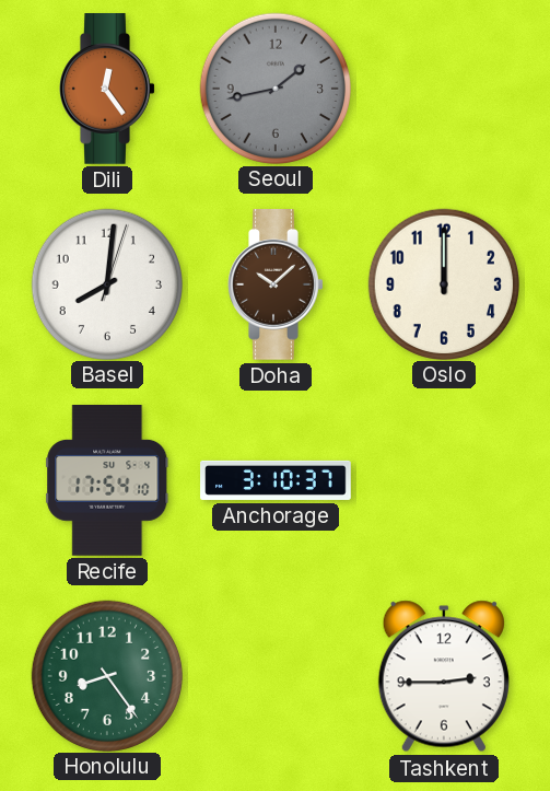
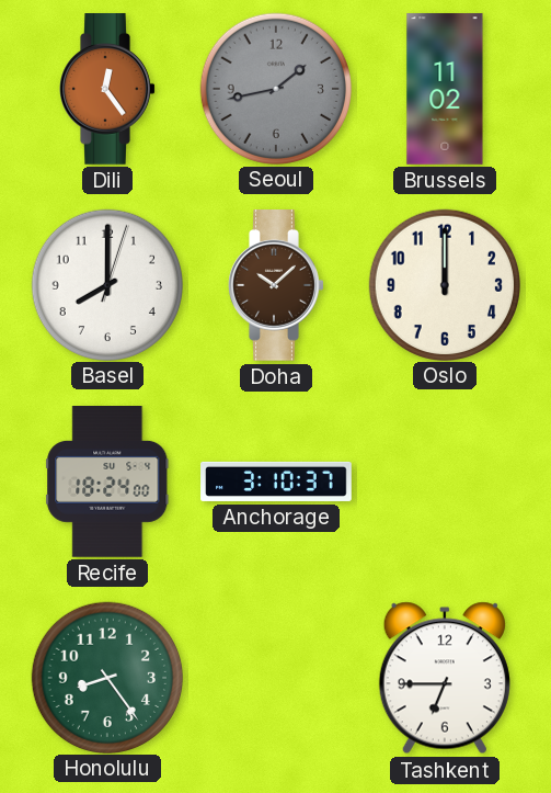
Brussels: none -> 11:02 (445, 89)
Basel: 8:01 -> 8:00 (106, 284)
Recife: 17:54 -> 18:24 (107, 483)
Tashkent: 2:45 -> 6:45 (445, 678)
